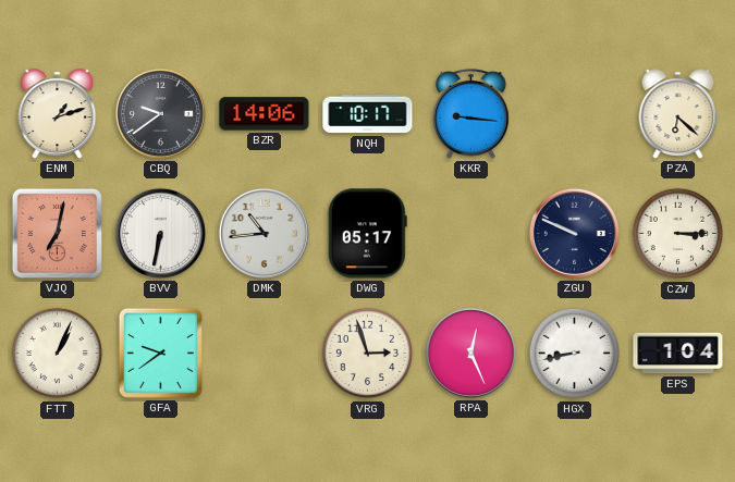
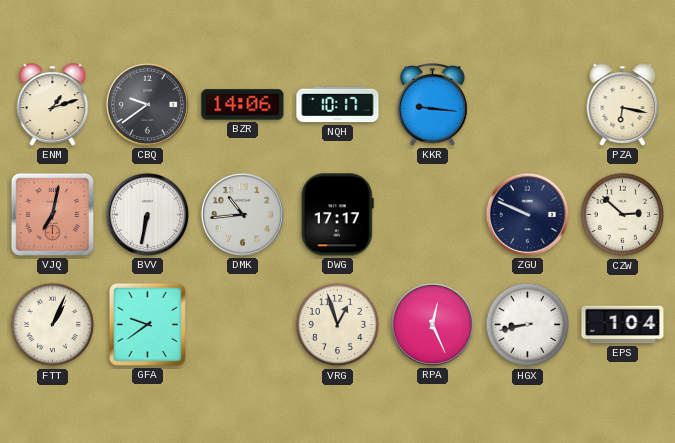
PZA: 6:22 -> 6:17 (623, 105)
DWG: 05:17 -> 17:17 (337, 215)
CZW: 3:15 -> 2:52 (623, 215)
VRG: 2:57 -> 12:57 (338, 325)
